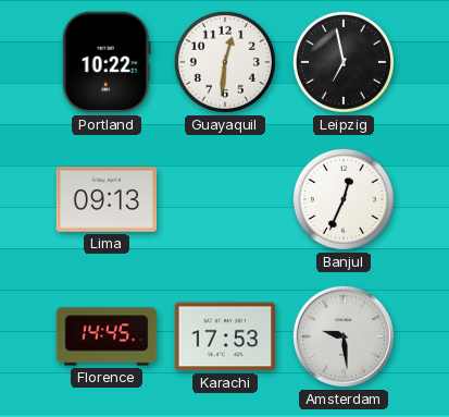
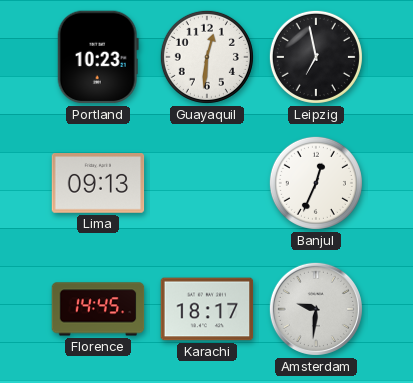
Portland: 10:22 -> 10:23 (98, 57)
Karachi: 17:53 -> 18:17 (207, 309)
Amsterdam: 9:29 -> 9:31 (316, 309)
